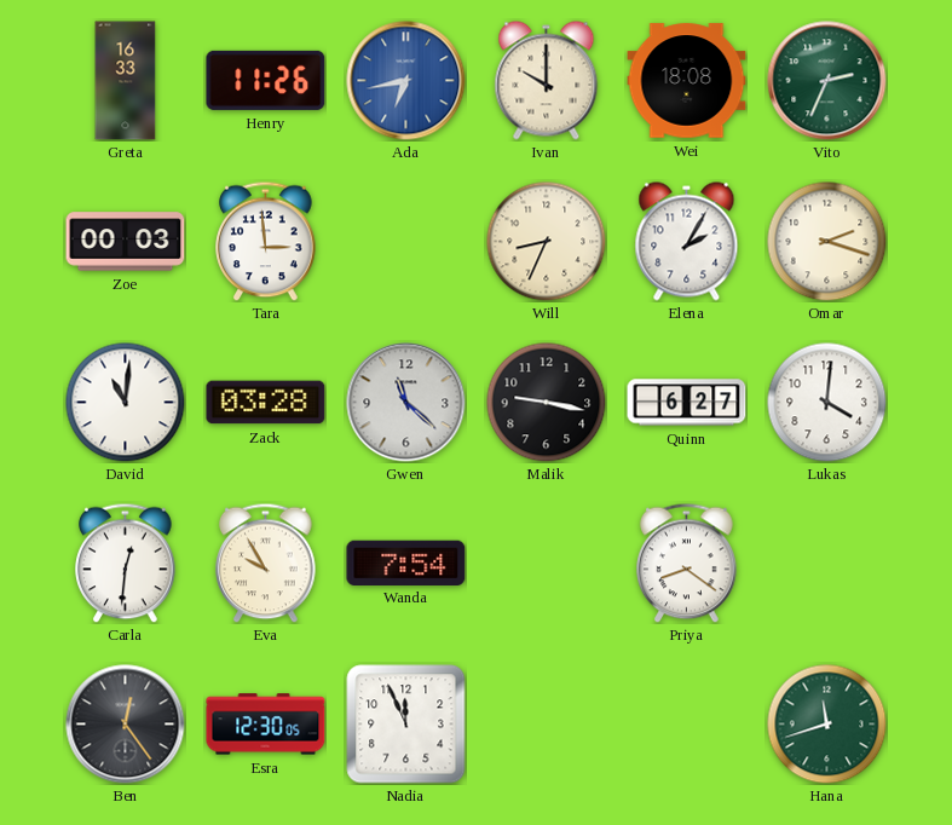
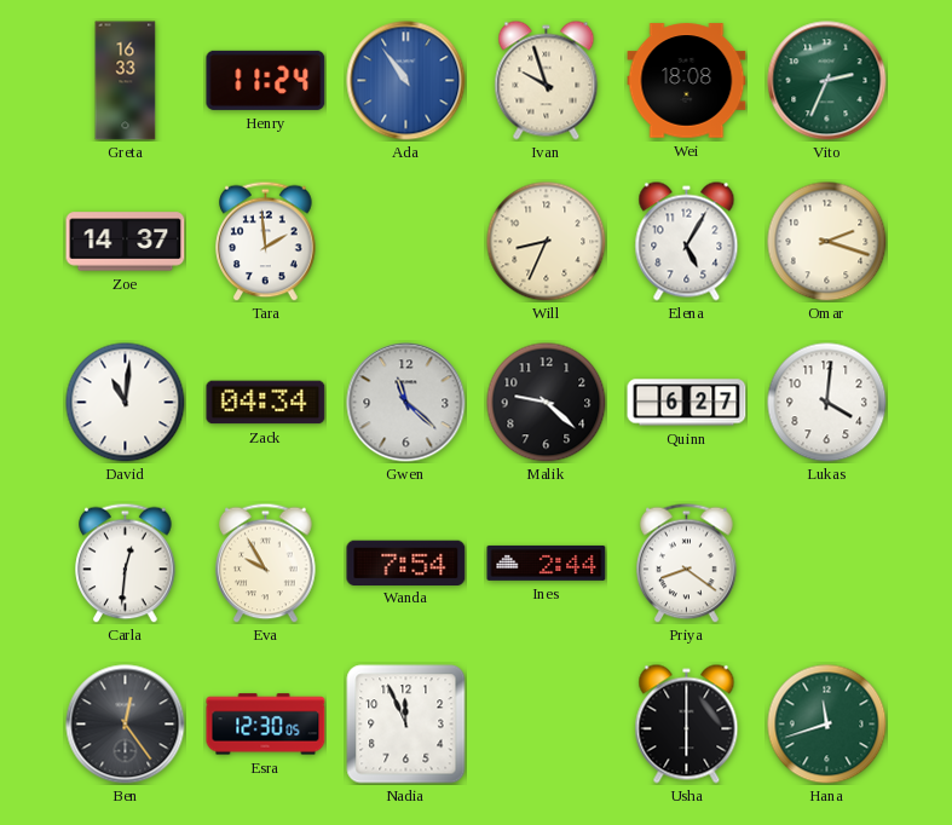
Henry: 11:26 -> 11:24 (266, 80)
Ada: 6:43 -> 10:54 (406, 81)
Ivan: 10:00 -> 9:57 (547, 81)
Zoe: 00:03 -> 14:37 (126, 242)
Tara: 2:59 -> 1:59 (266, 241)
Elena: 2:05 -> 5:05 (687, 242)
Zack: 03:28 -> 04:34 (266, 403)
Malik: 9:17 -> 9:22 (547, 403)
Ines: none -> 2:44 (547, 562)
Usha: none -> 6:00 (687, 725)
